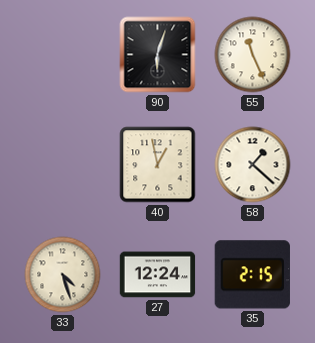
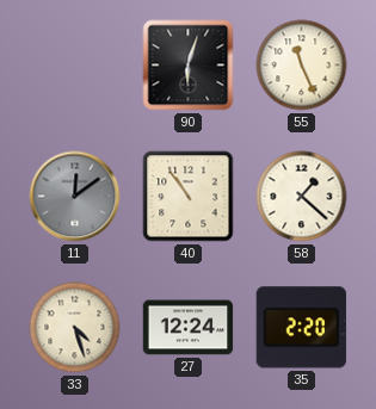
11: none -> 12:09 (75, 197)
40: 12:58 -> 10:54 (189, 197)
35: 2:15 -> 2:20 (301, 328)
